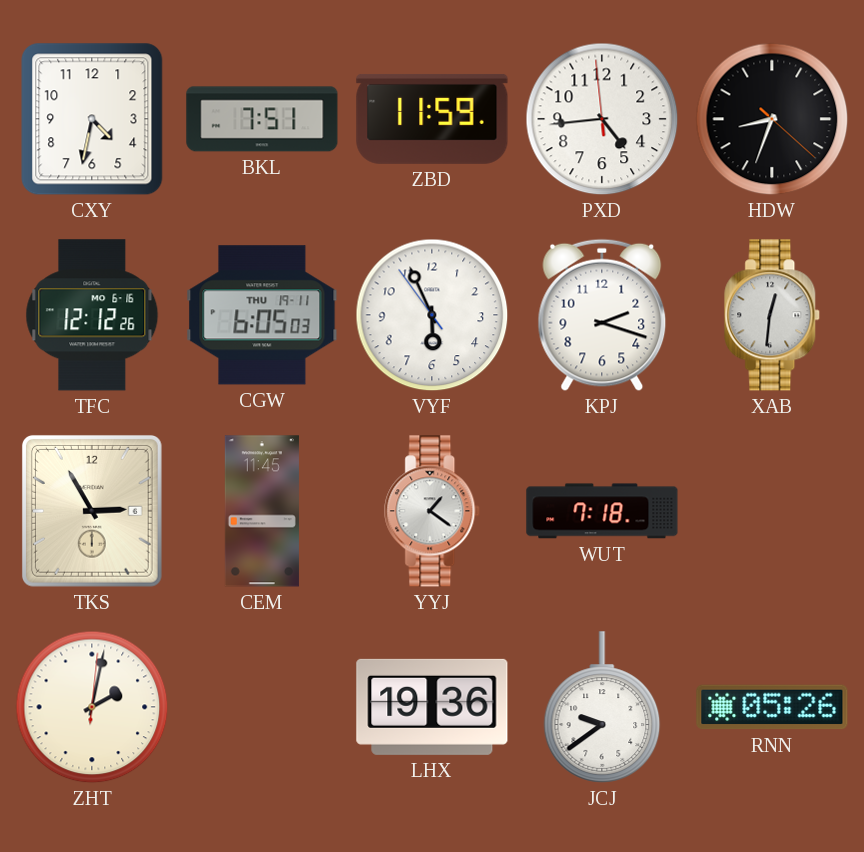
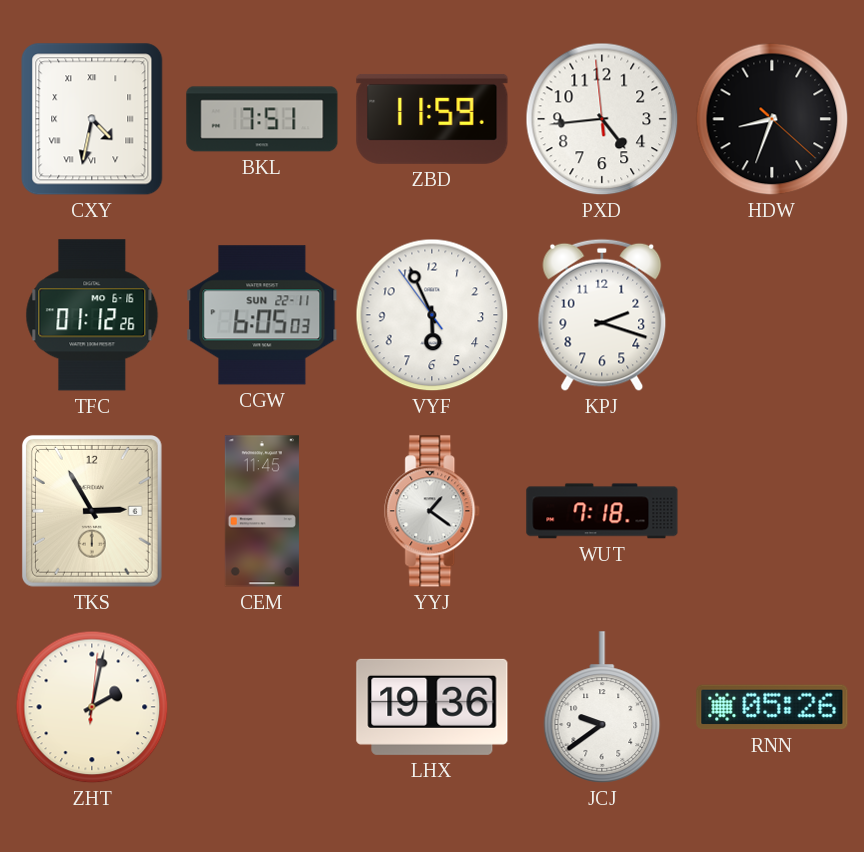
CXY numerals: Arabic -> Roman (92, 119)
TFC: 12:12 -> 01:12 (92, 315)
CGW date: THU 19-11 -> SUN 22-11 (262, 315)
XAB: 12:31 -> none (773, 315)
